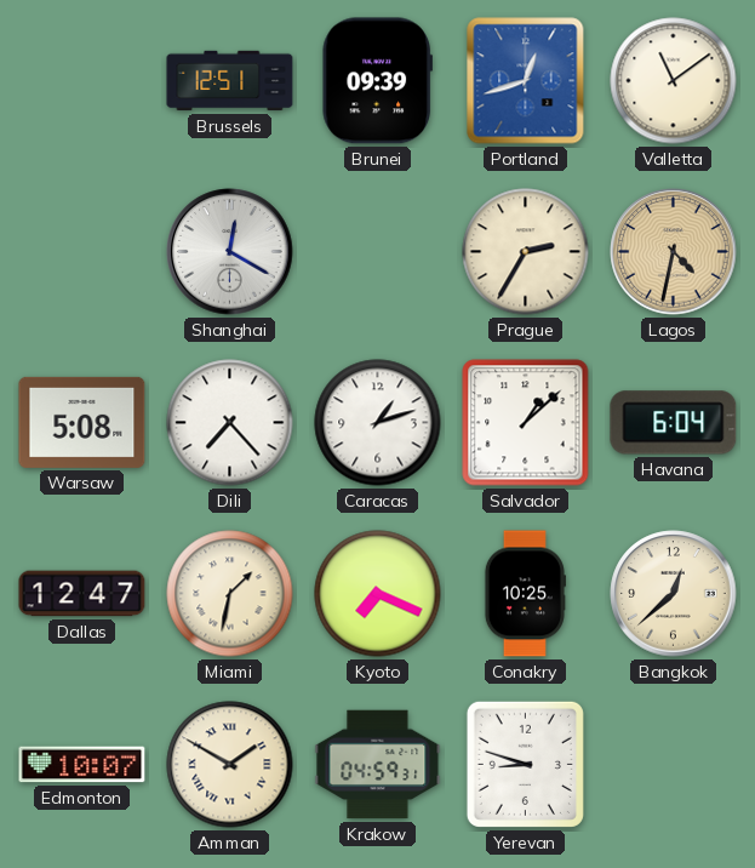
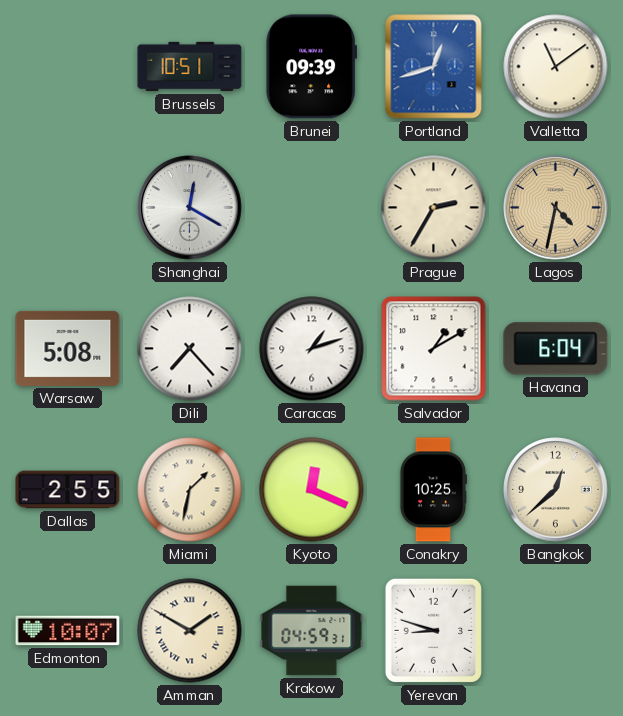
Brussels: 12:51 -> 10:51 (190, 67)
Salvador: 1:08 -> 1:10 (434, 349)
Dallas: 12:47 -> 2:55 (68, 490)
Kyoto: 7:19 -> 12:19 (312, 490)
